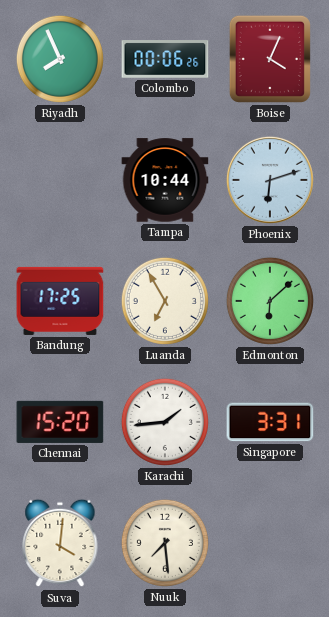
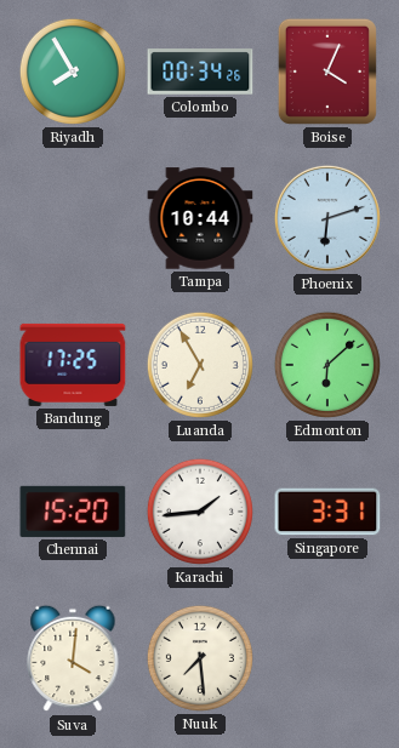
Riyadh: 7:56 -> 7:55 (73, 72)
Colombo: 00:06 -> 00:34 (200, 72)
